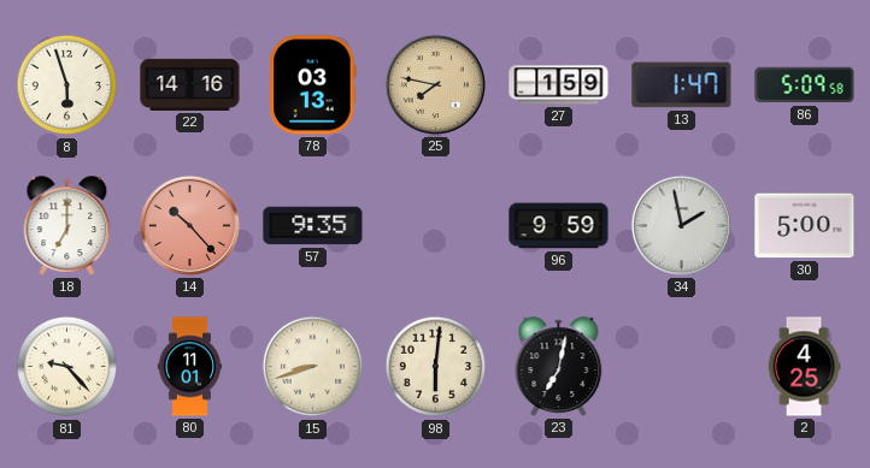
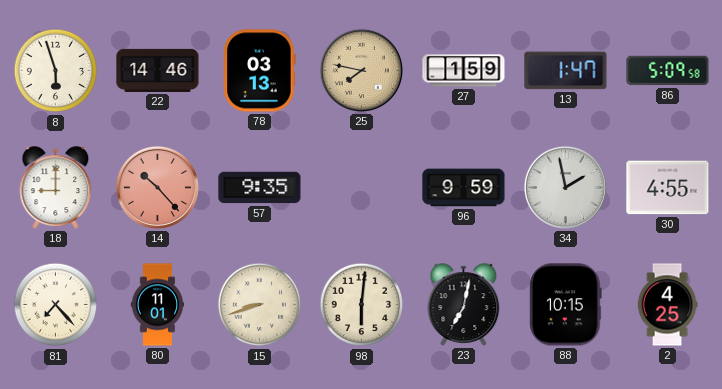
22: 14:16 -> 14:46 (158, 70)
18: 7:00 -> 9:00 (56, 188)
30: 5:00 -> 4:55 (668, 188)
81: 9:23 -> 7:23 (56, 305)
88: none -> 10:15 (566, 305)
